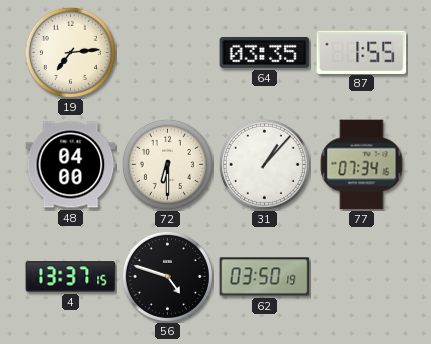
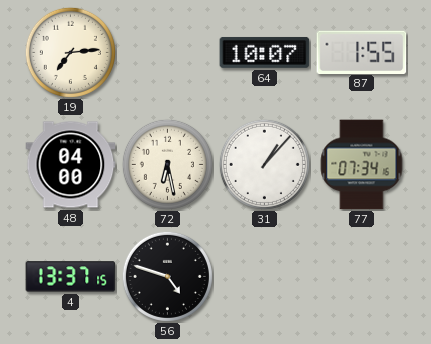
64: 03:35 -> 10:07 (265, 52)
72: 6:30 -> 6:28 (167, 164)
62: 03:50 -> none (265, 277)
